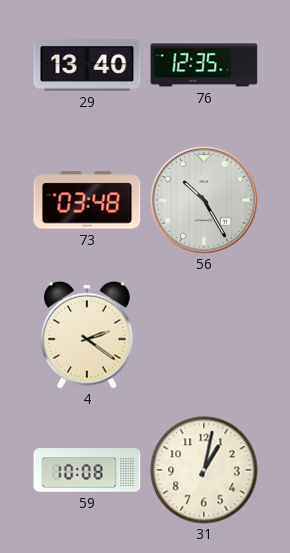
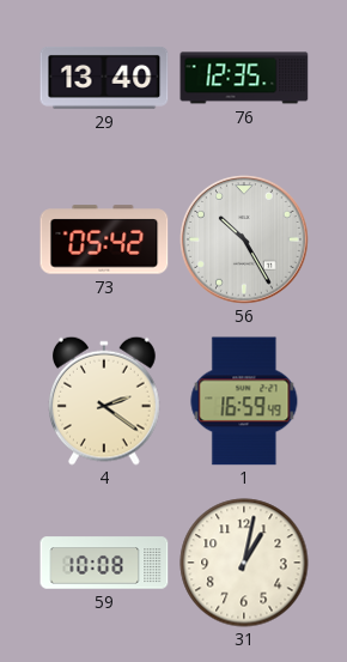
73: 03:48 -> 05:42 (104, 239)
1: none -> 16:59 (244, 401)
